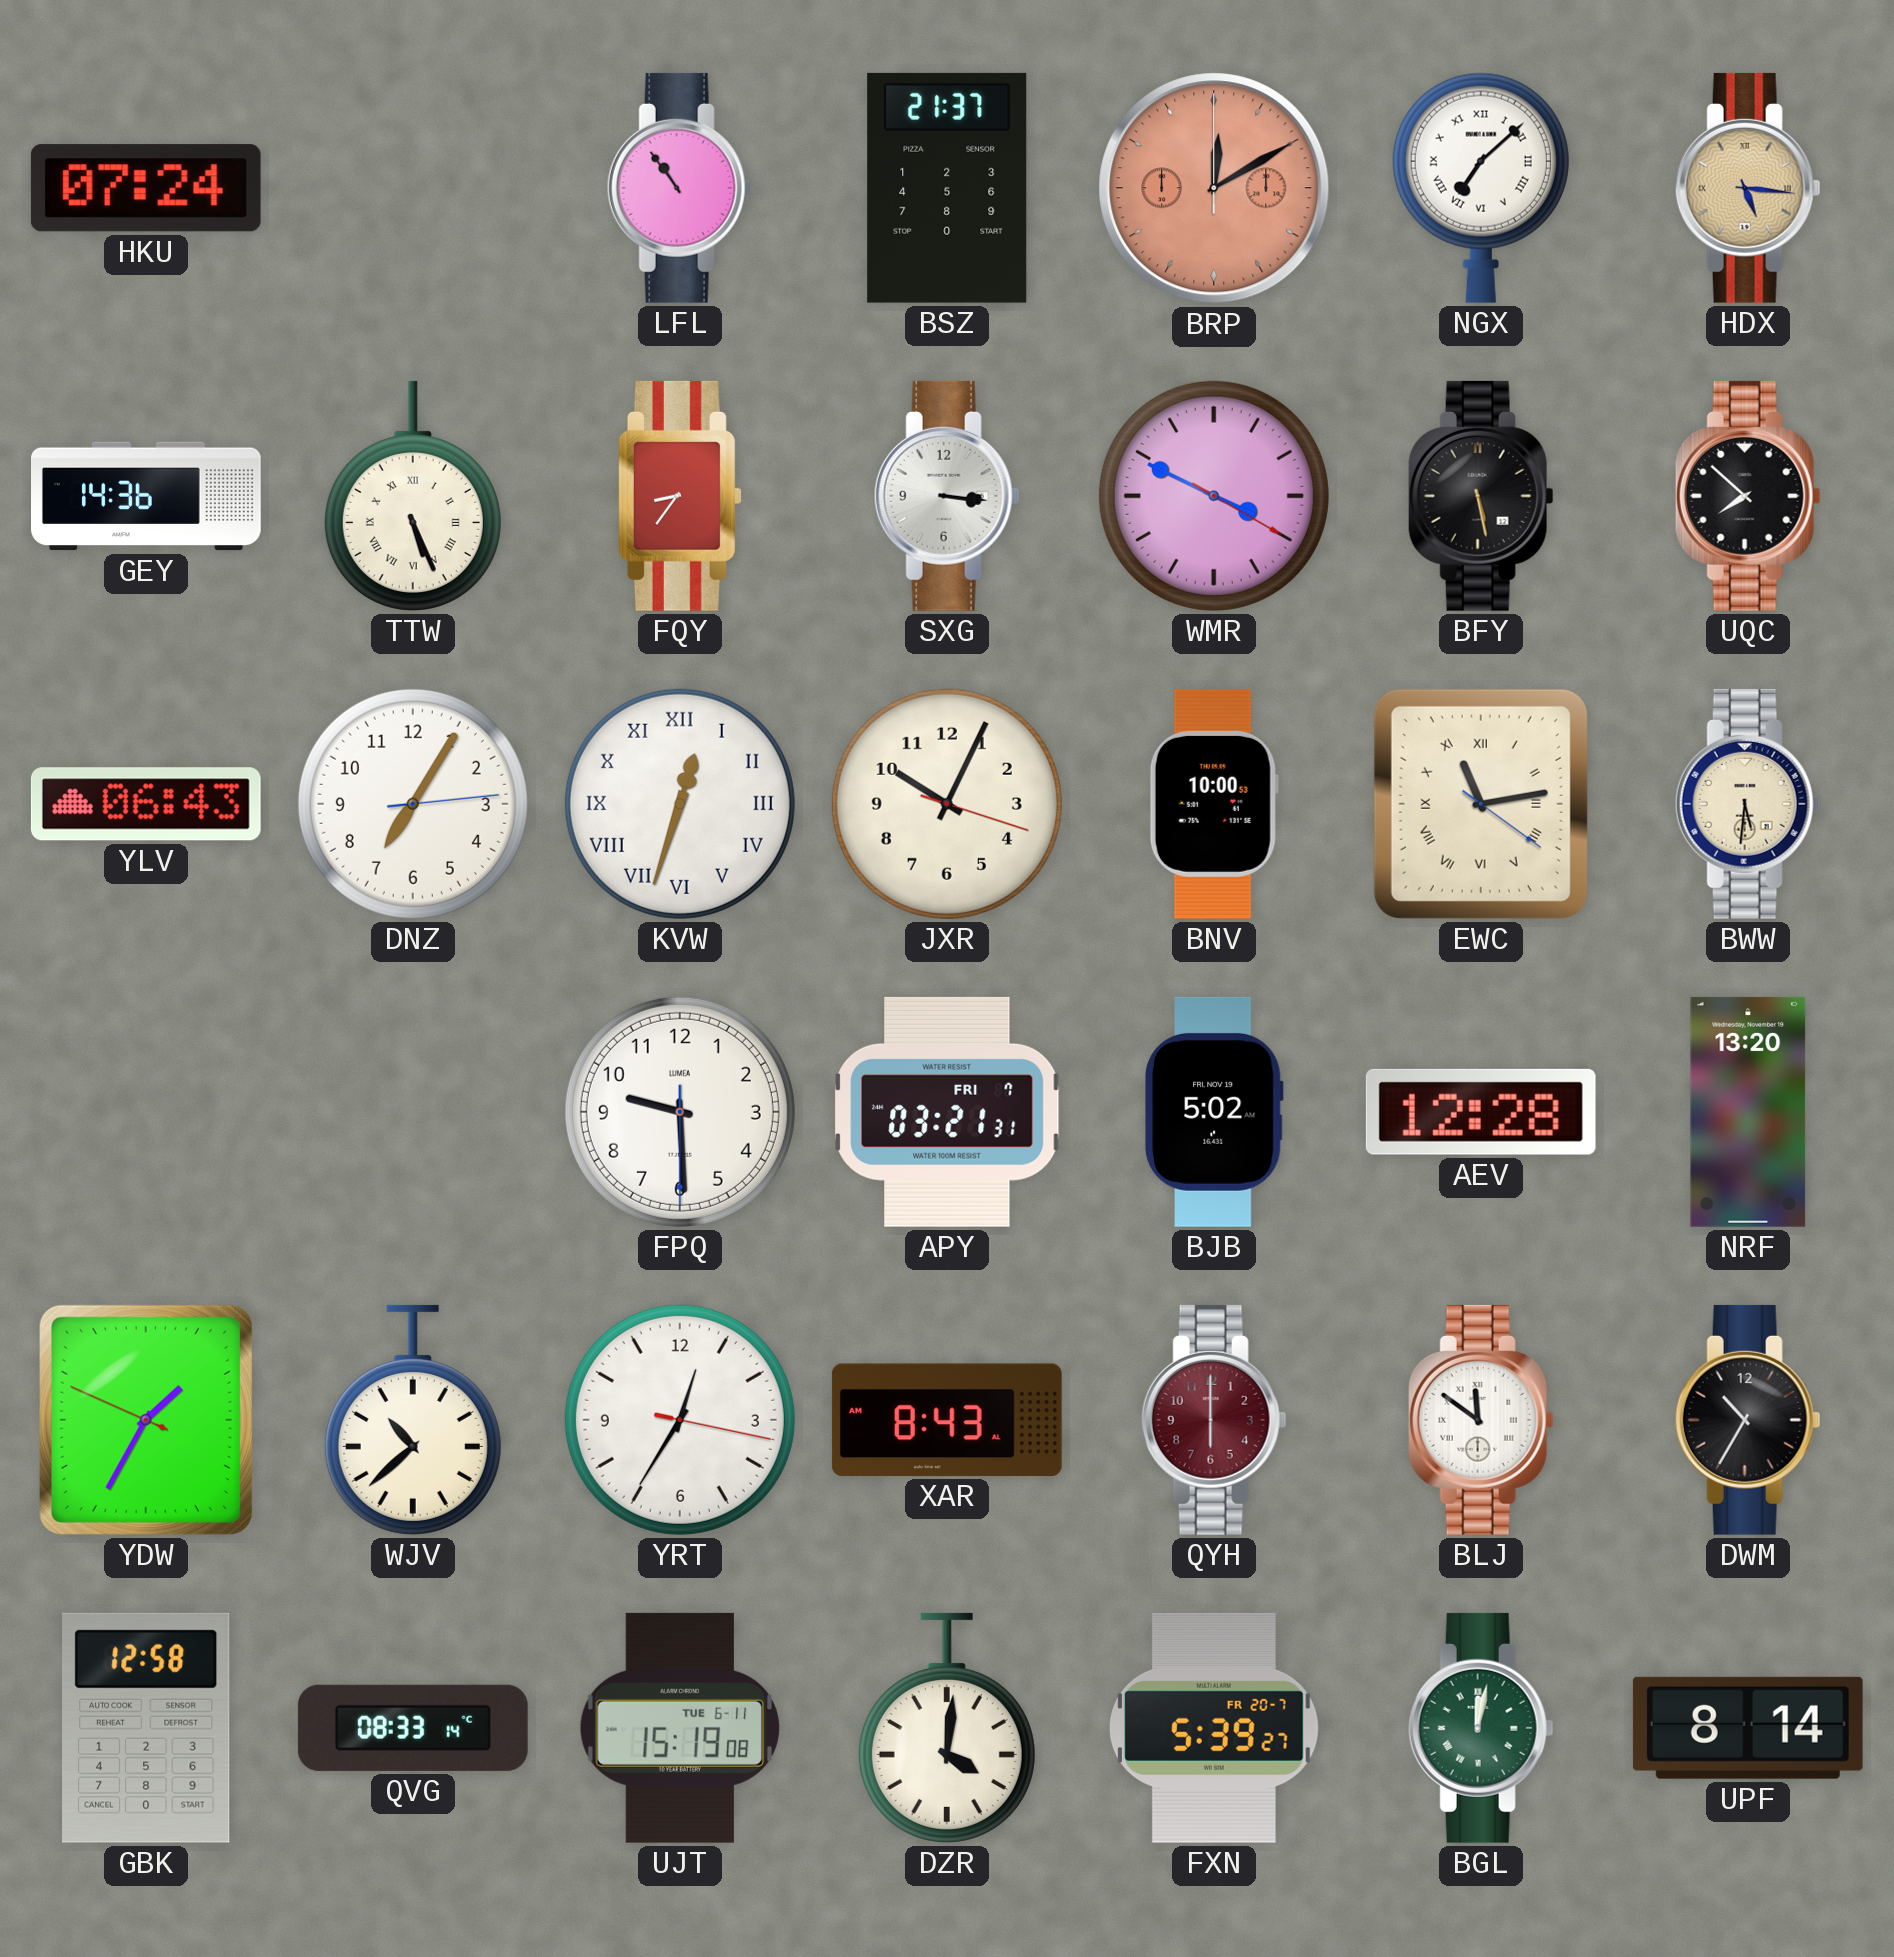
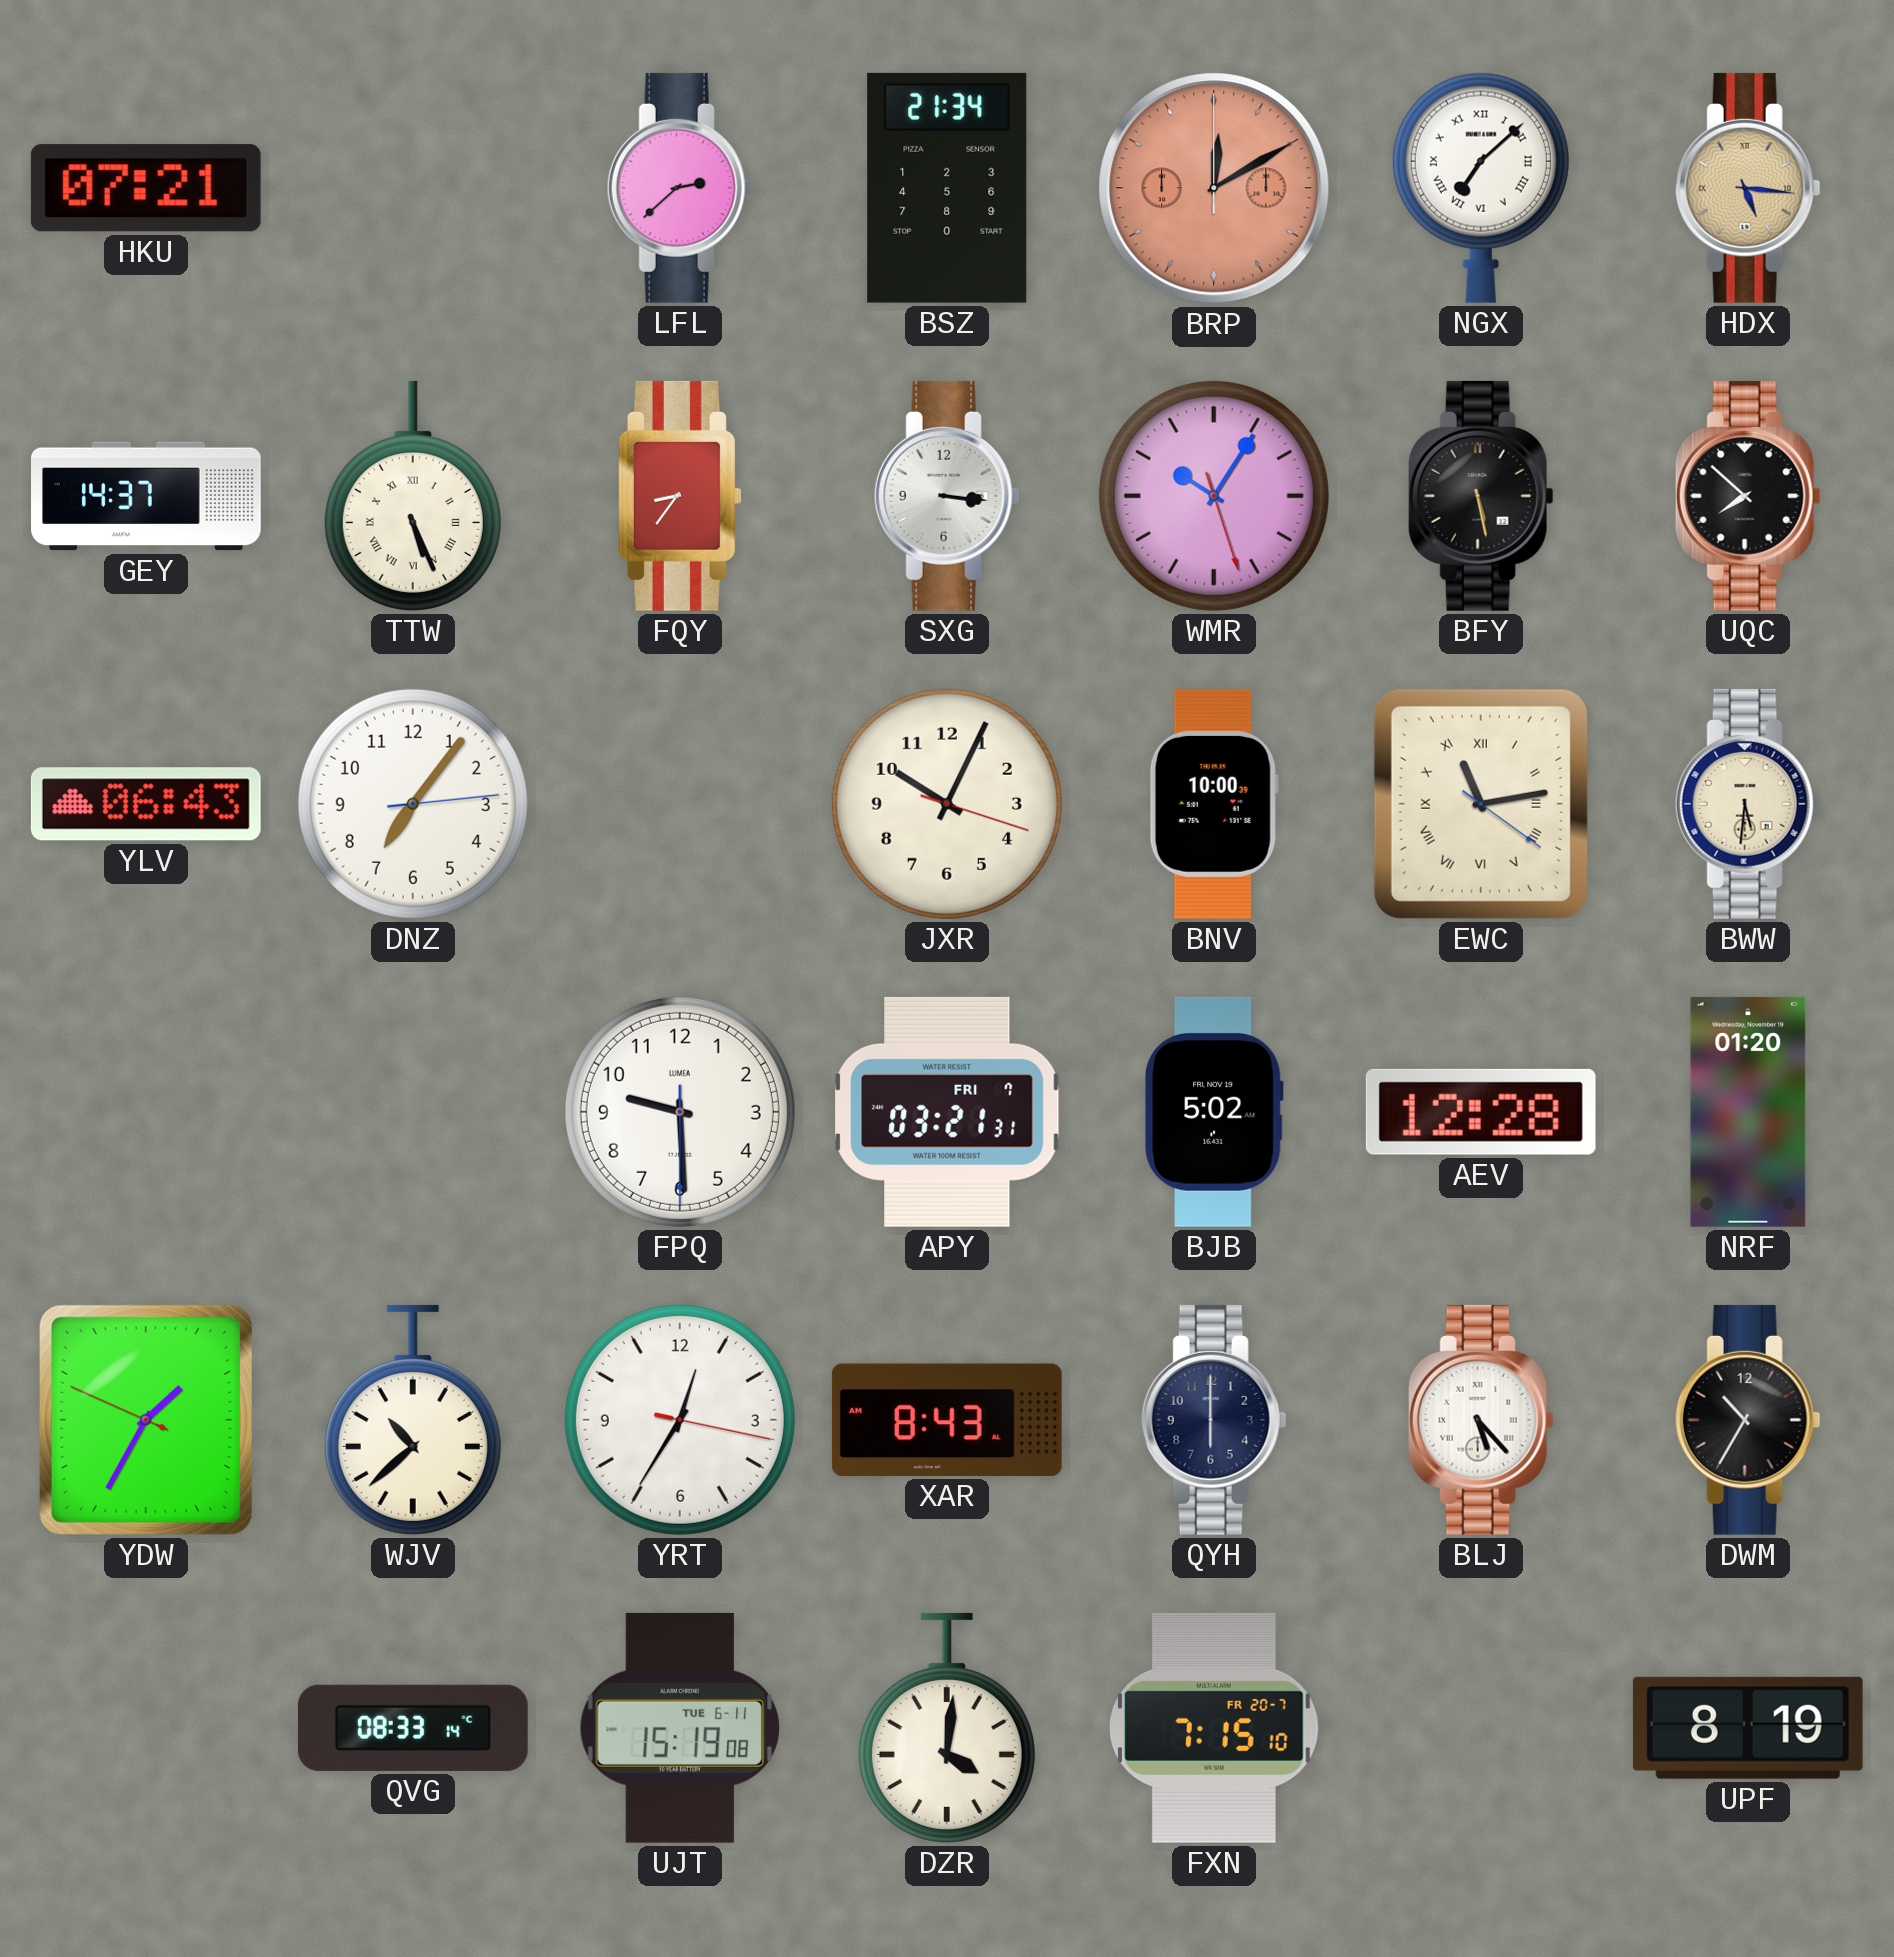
HKU: 07:24 -> 07:21 (146, 188)
LFL: 10:54 -> 2:38 (680, 188)
BSZ: 21:37 -> 21:34 (947, 188)
GEY: 14:36 -> 14:37 (147, 496)
WMR: 3:49 -> 10:05 (1214, 496)
DNZ: 7:05 -> 7:06 (413, 804)
KVW: 12:33 -> none (680, 804)
BNV: 10:00:53 -> 10:00:39 (1214, 804)
NRF: 13:20 -> 01:20 (1748, 1112)
QYH dial: burgundy -> navy (1214, 1420)
BLJ: 11:51 -> 5:23 (1481, 1420)
GBK: 12:58 -> none (147, 1728)
FXN: 5:39 -> 7:15 (1214, 1728)
BGL: 12:02 -> none (1481, 1728)
UPF: 8:14 -> 8:19 (1748, 1728)
